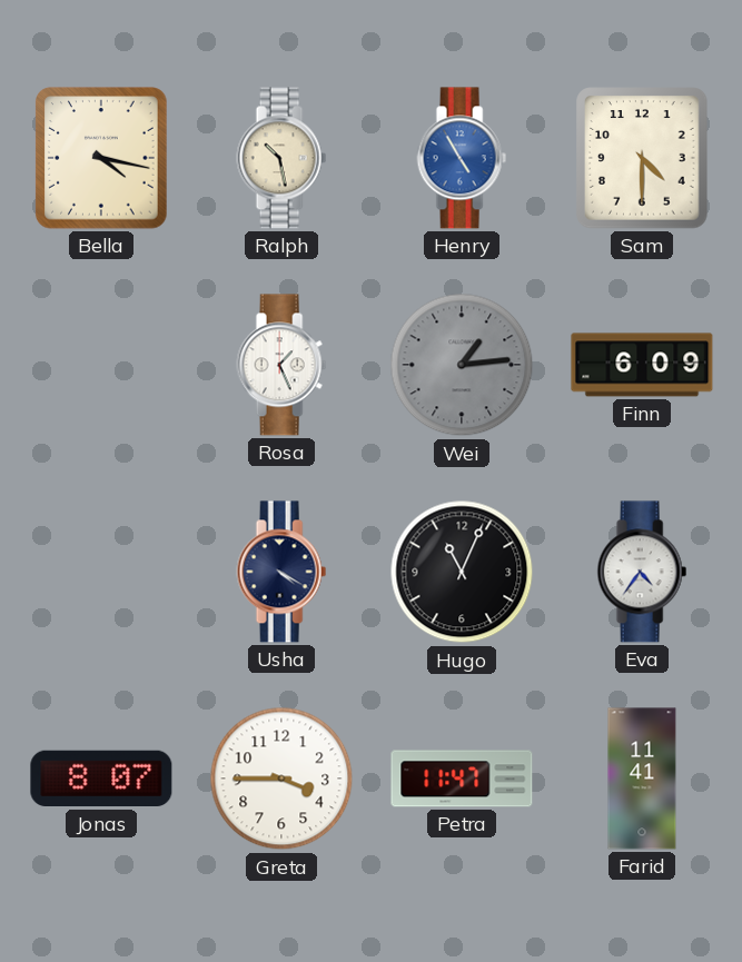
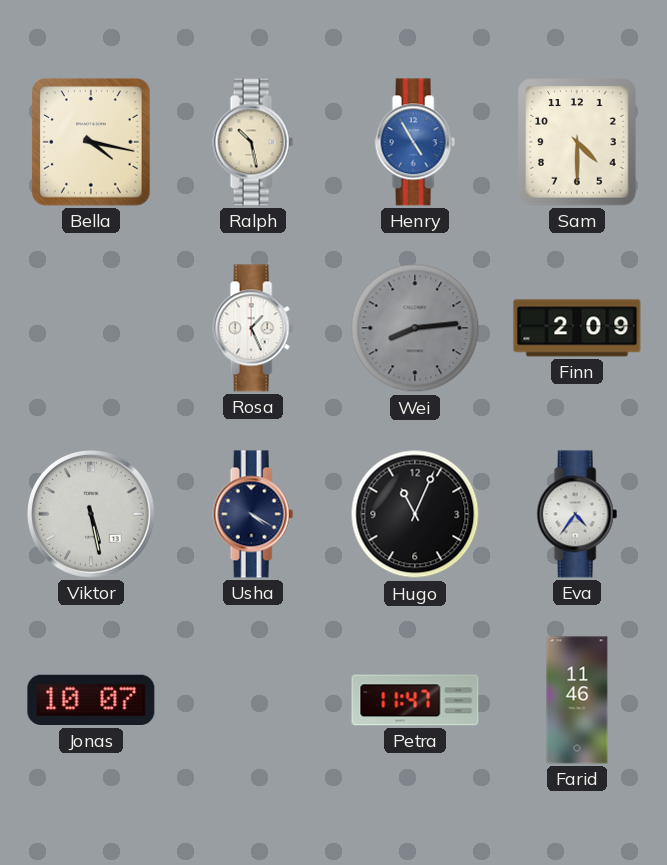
Wei: 1:14 -> 8:14 (415, 328)
Finn: 6:09 -> 2:09 (577, 328)
Viktor: none -> 5:28 (92, 515)
Jonas: 8:07 -> 10:07 (91, 700)
Greta: 3:45 -> none (281, 778)
Farid: 11:41 -> 11:46 (577, 700)
